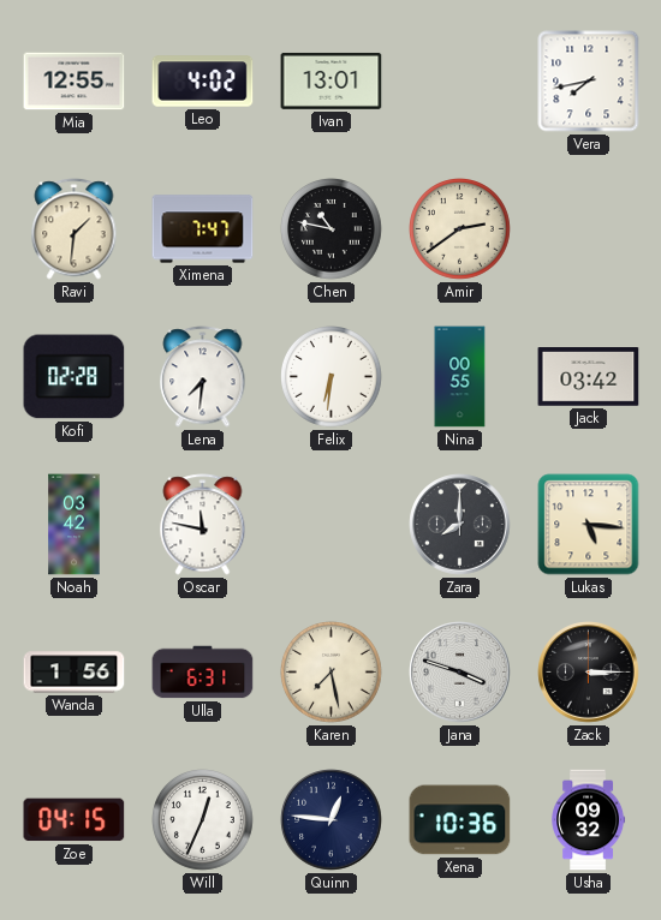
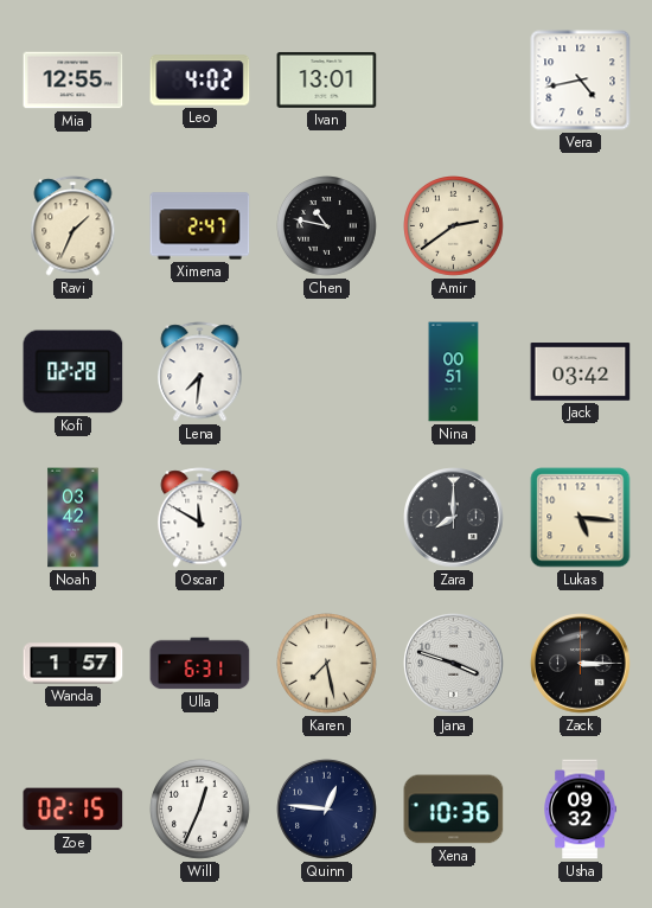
Vera: 7:43 -> 4:43 (581, 81)
Ravi: 1:31 -> 1:34 (73, 226)
Ximena: 7:47 -> 2:47 (200, 226)
Felix: 6:31 -> none (332, 377)
Nina: 00:55 -> 00:51 (454, 372)
Oscar: 11:47 -> 11:50 (200, 518)
Wanda: 1:56 -> 1:57 (73, 664)
Zoe: 04:15 -> 02:15 (73, 810)
